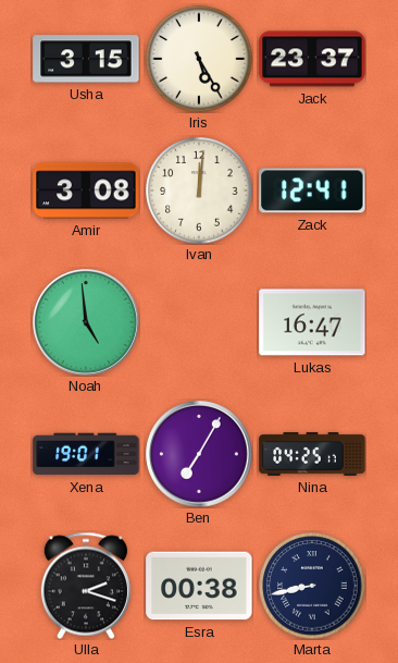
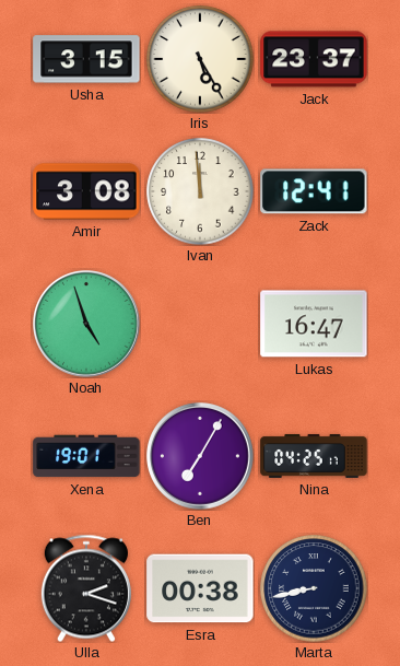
Ivan: 12:01 -> 11:59 (200, 191)
Noah: 4:59 -> 4:57 (87, 325)
